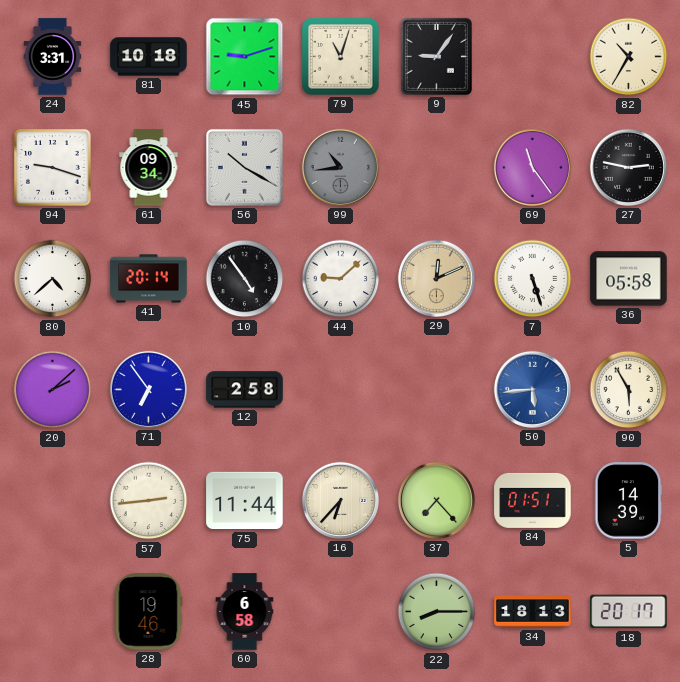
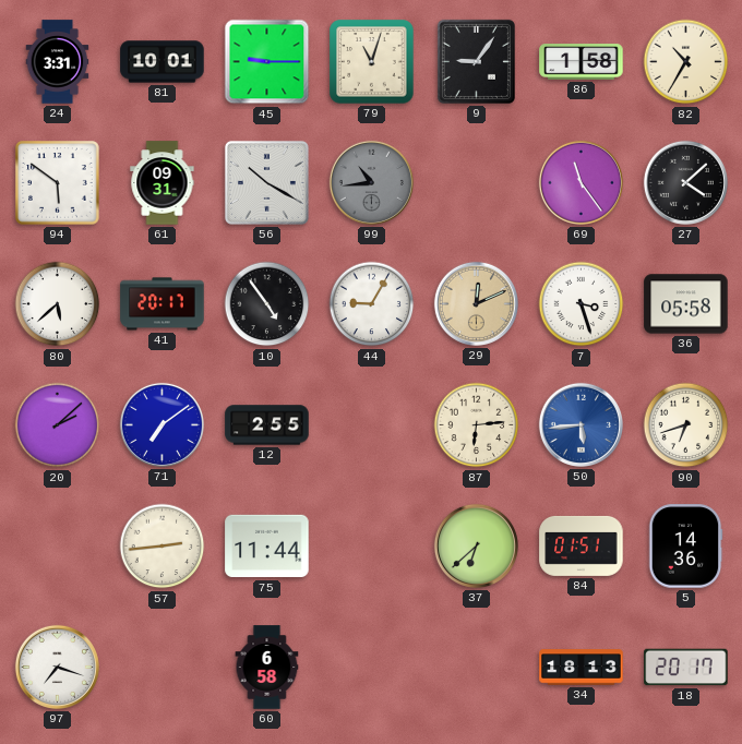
81: 10:18 -> 10:01 (163, 62)
45: 9:12 -> 9:15 (267, 62)
86: none -> 1:58 (582, 62)
94: 9:18 -> 5:51 (58, 183)
61: 09:34 -> 09:31 (163, 183)
27: 2:47 -> 4:08 (685, 182)
80: 4:38 -> 5:38 (58, 304)
41: 20:14 -> 20:17 (163, 304)
44: 9:08 -> 9:05 (372, 304)
7: 5:27 -> 3:27 (582, 304)
71: 6:54 -> 7:09 (161, 424)
12: 2:58 -> 2:55 (267, 425)
87: none -> 6:14 (477, 425)
90: 5:55 -> 6:42 (686, 425)
16: 6:37 -> none (340, 500)
37: 7:23 -> 6:38 (476, 545)
5: 14:39 -> 14:36 (685, 547)
97: none -> 7:18 (57, 667)
28: 19:46 -> none (149, 612)
22: 8:15 -> none (437, 612)
